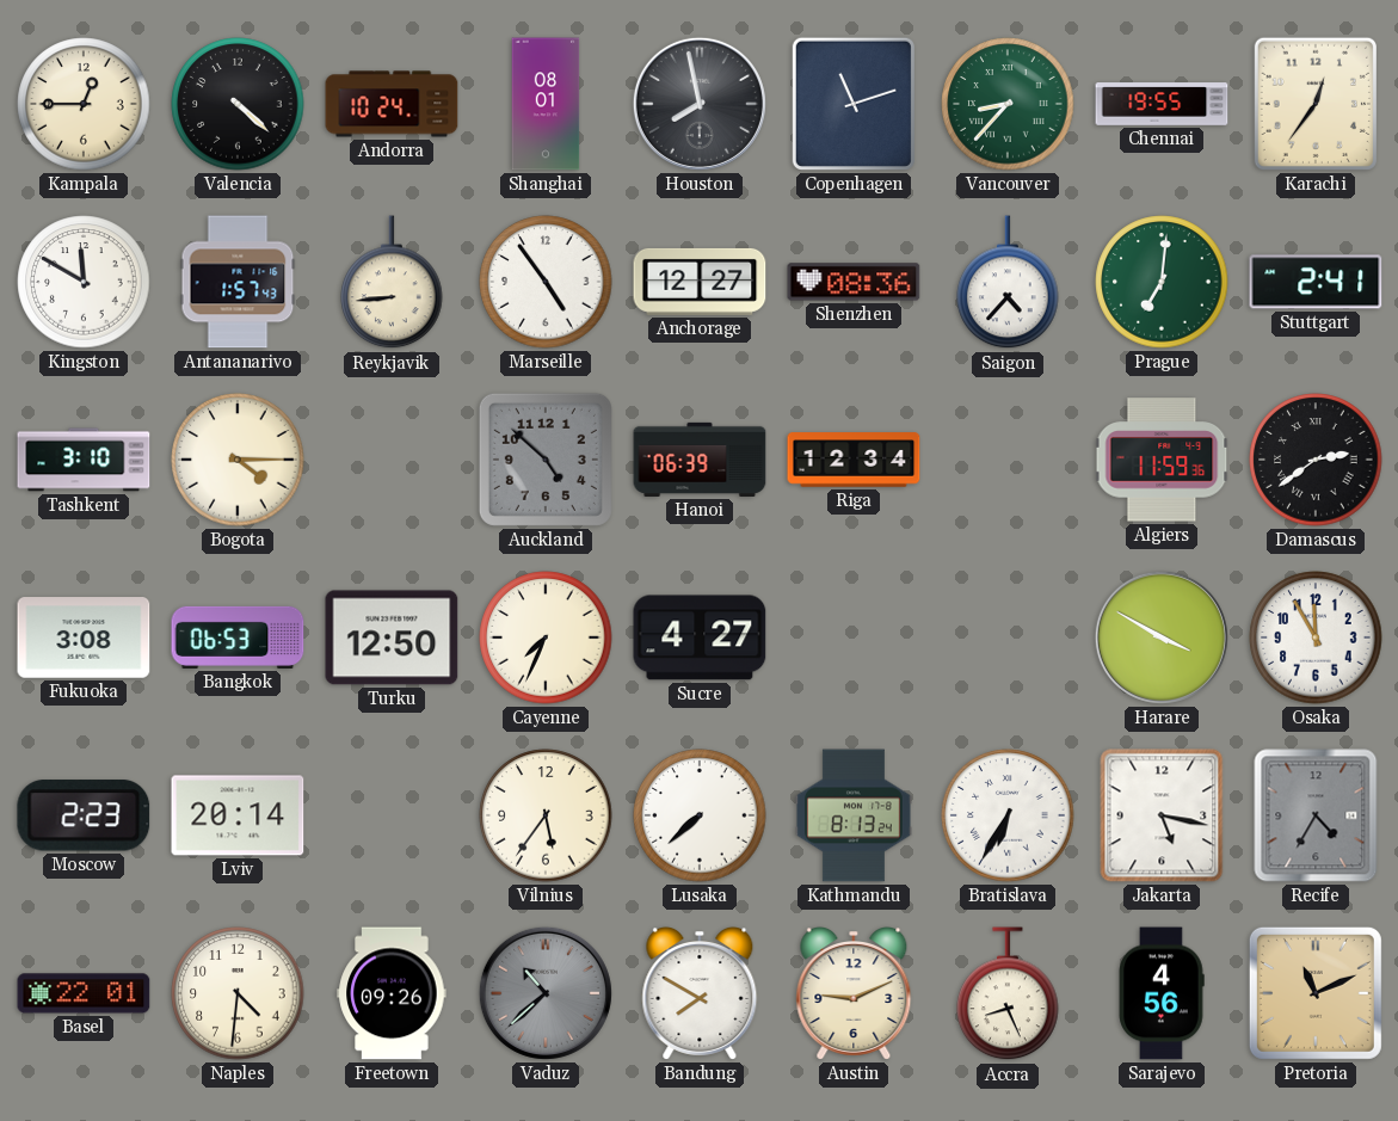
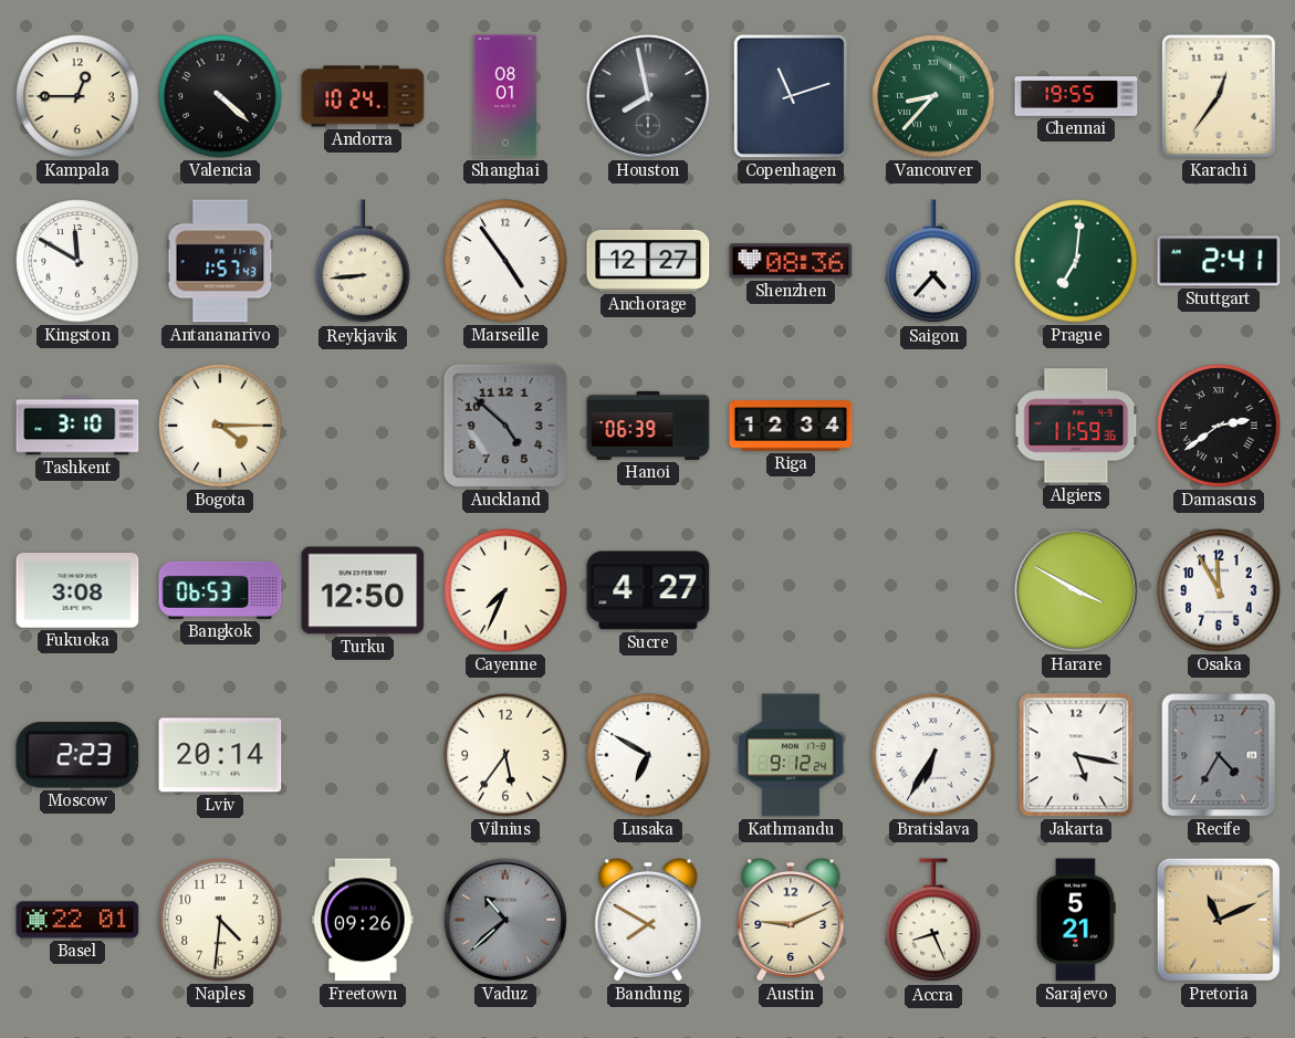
Lusaka: 7:38 -> 6:50 (648, 755)
Kathmandu: 8:13 -> 9:12 (791, 755)
Sarajevo: 4:56 -> 5:21 (1076, 920)
